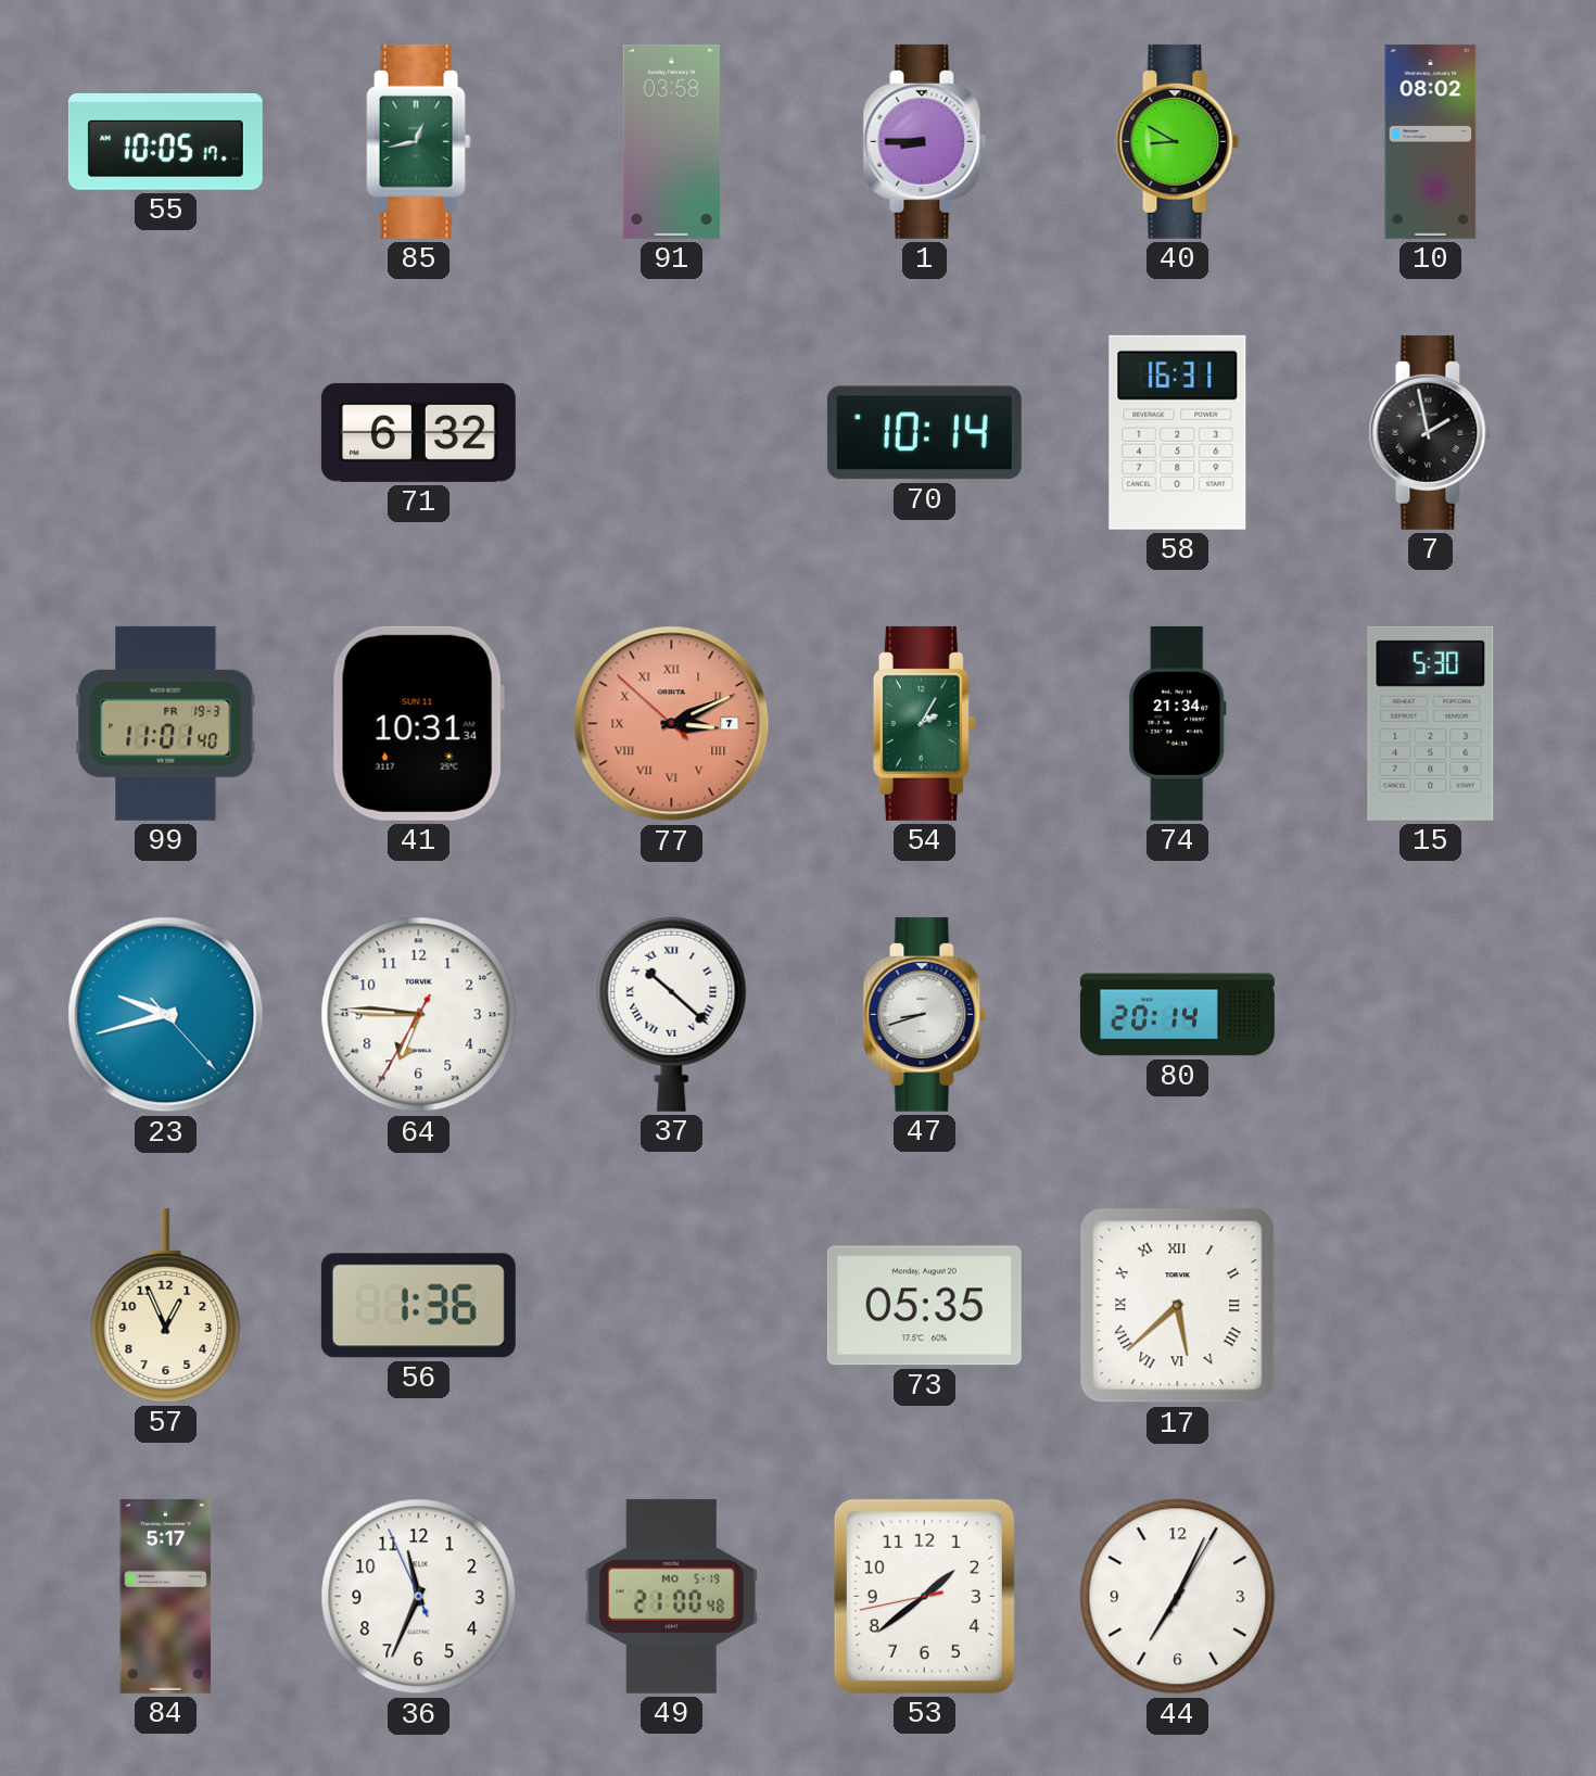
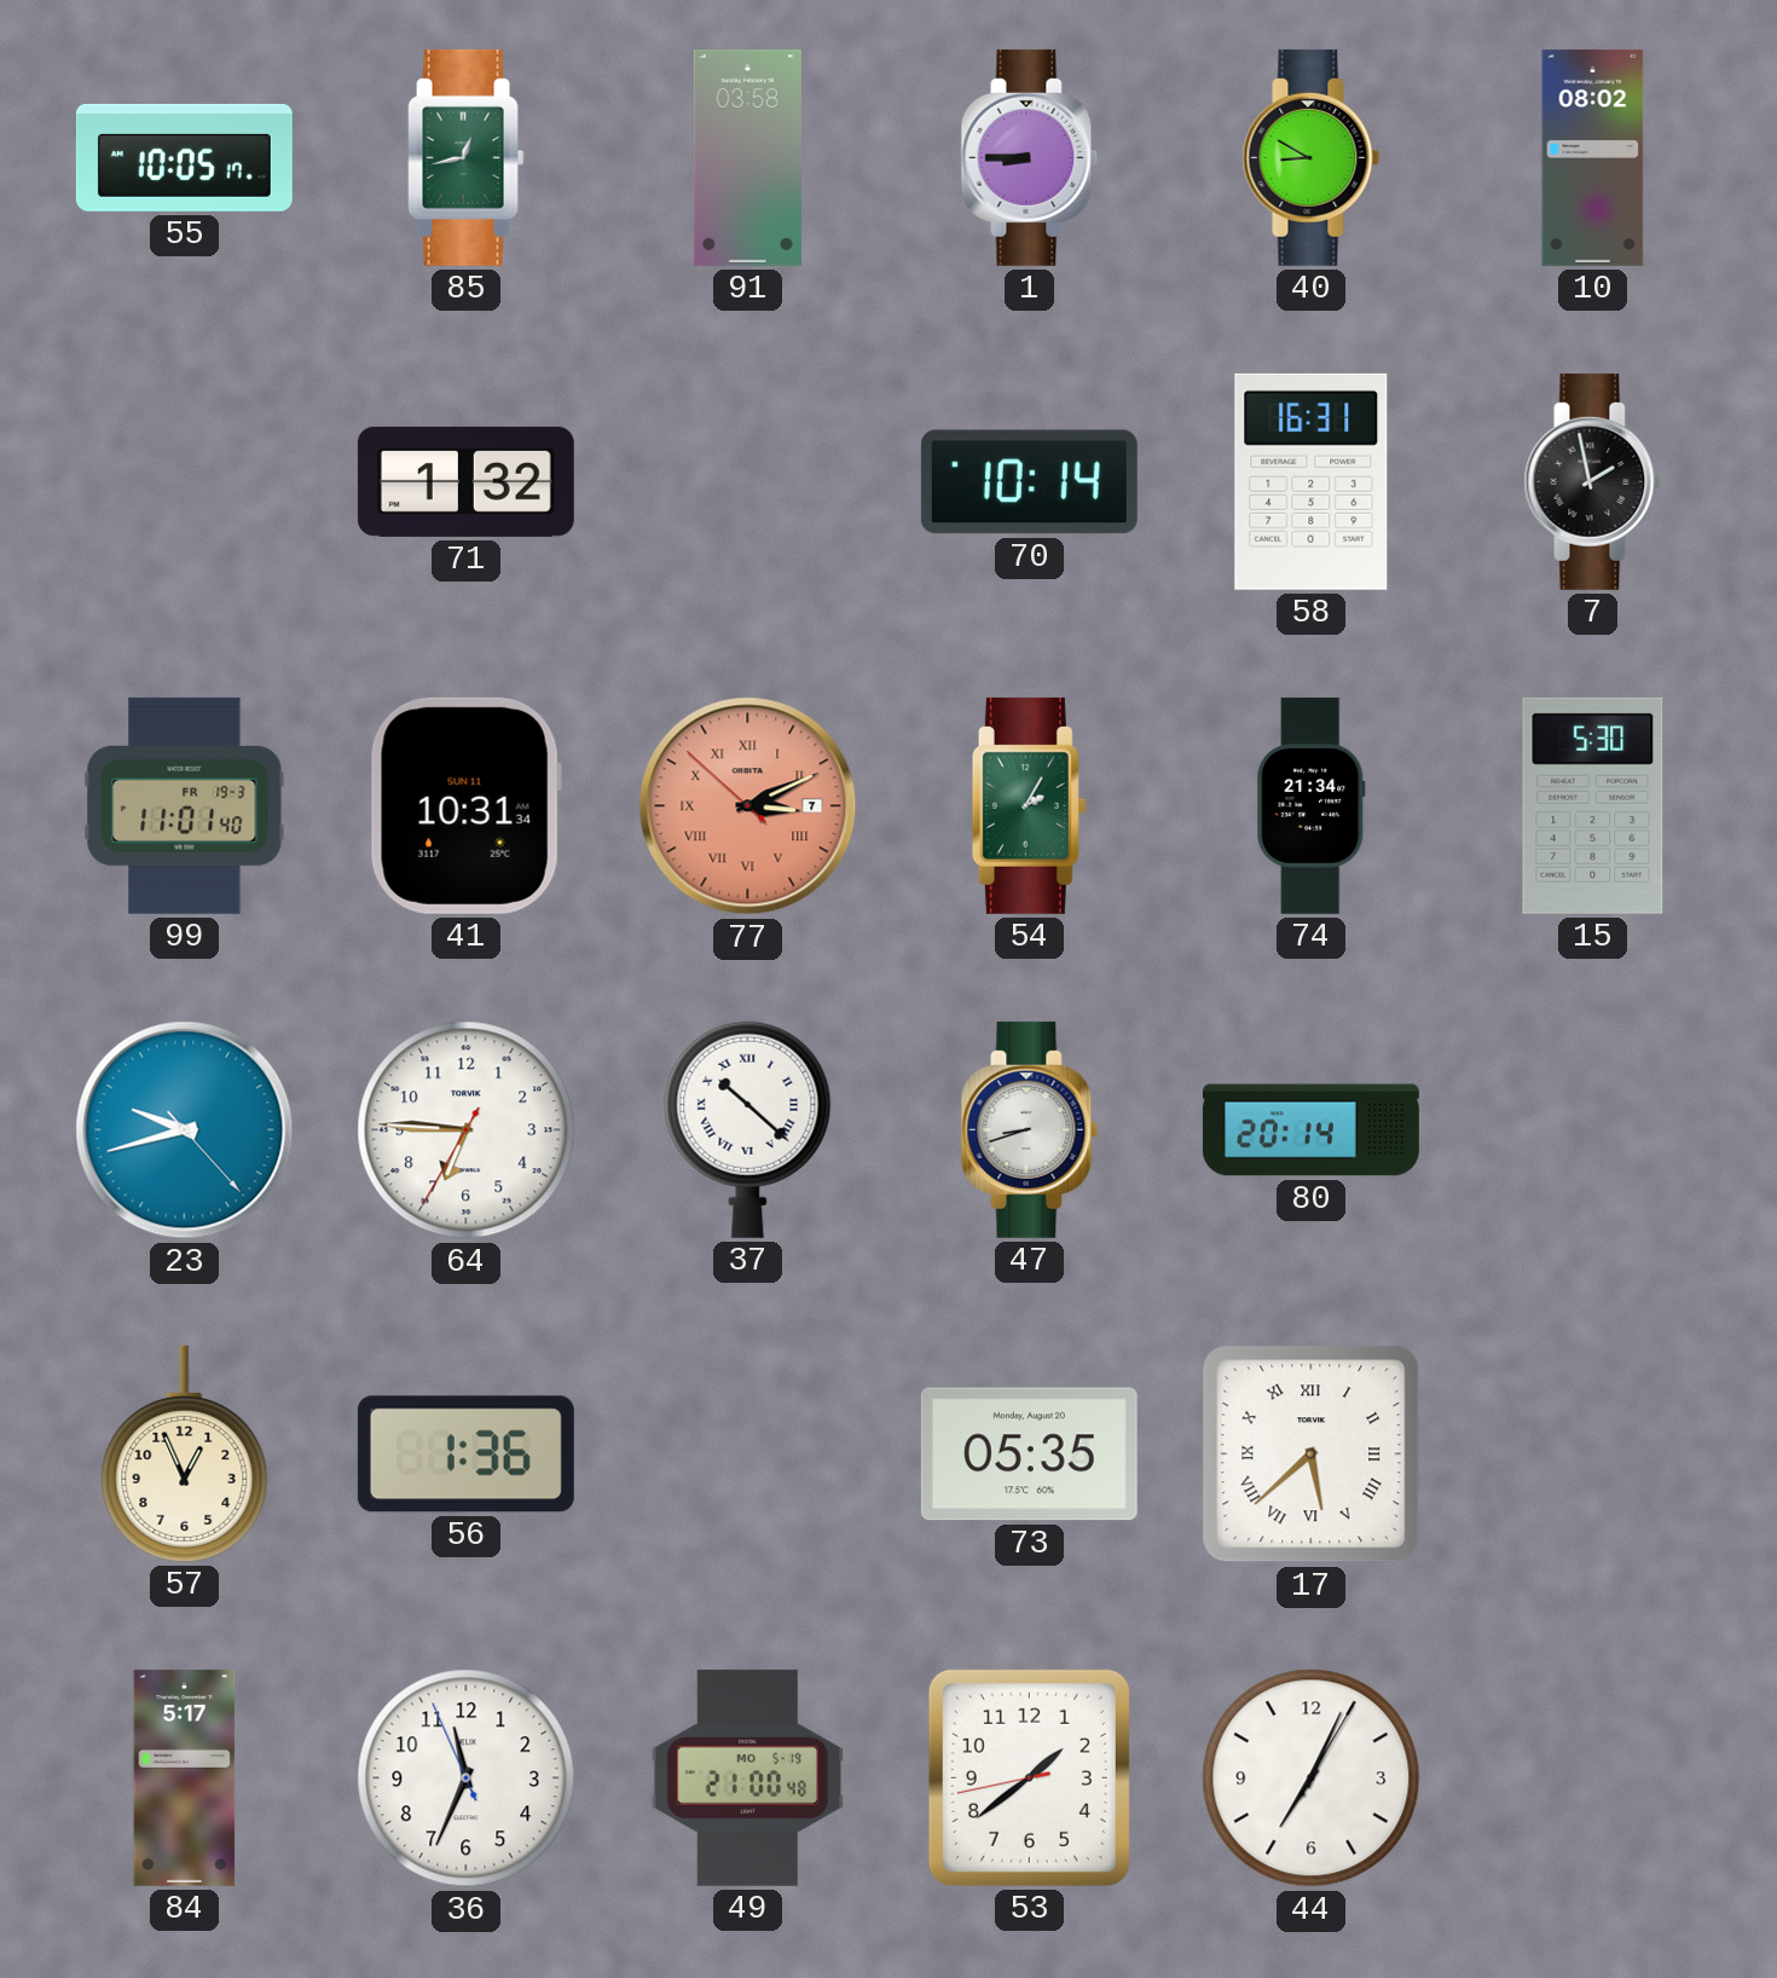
71: 6:32 -> 1:32 (465, 481)
